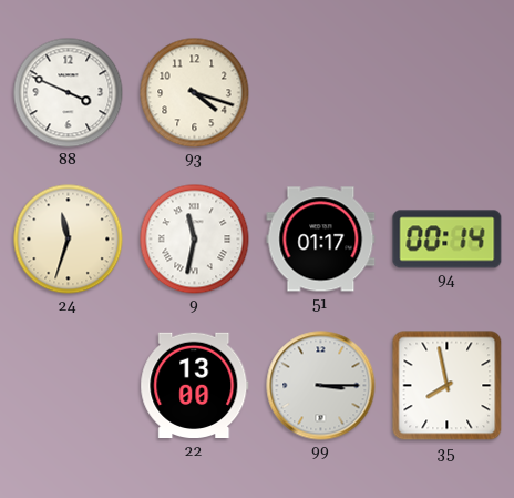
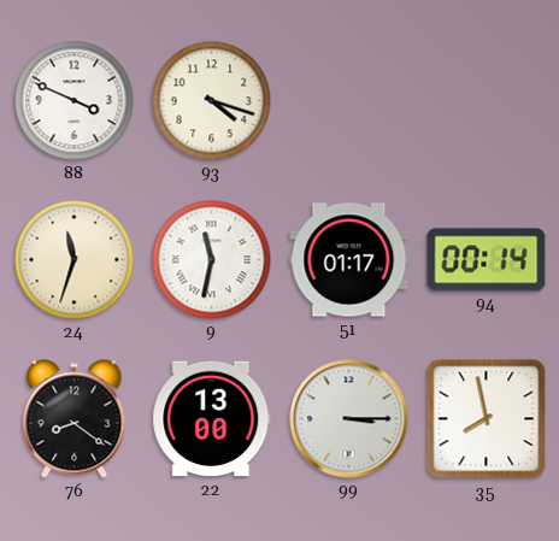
76: none -> 8:21 (75, 419)
